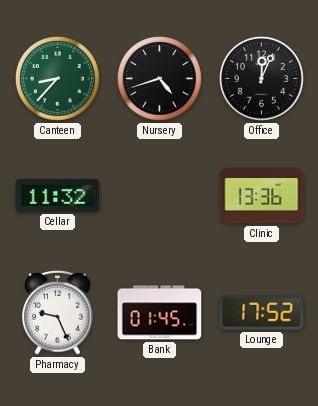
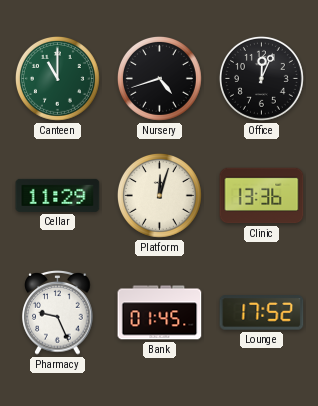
Canteen: 8:37 -> 11:00 (57, 78)
Cellar: 11:32 -> 11:29 (58, 195)
Platform: none -> 12:03 (159, 195)
